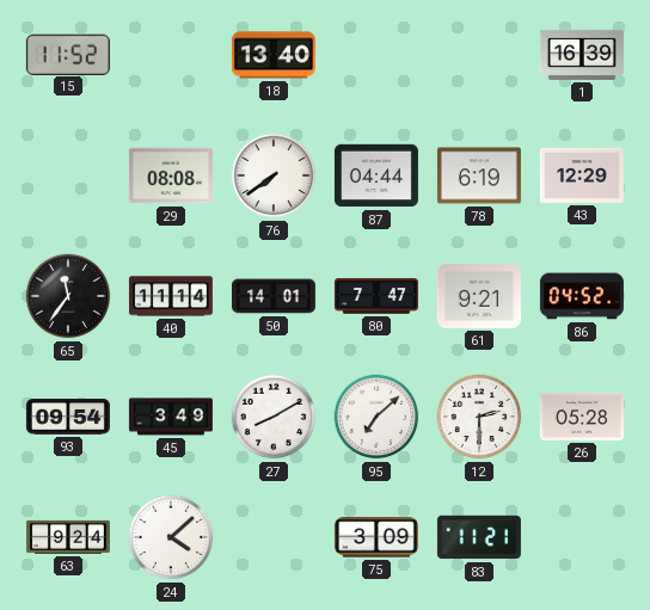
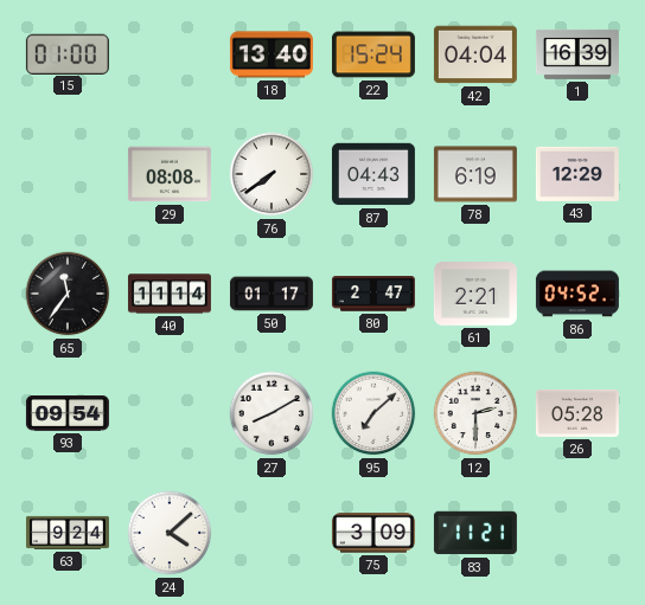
15: 11:52 -> 01:00 (68, 53)
22: none -> 15:24 (373, 54)
42: none -> 04:04 (475, 54)
87: 04:44 -> 04:43 (373, 174)
50: 14:01 -> 01:17 (272, 294)
80: 7:47 -> 2:47 (373, 294)
61: 9:21 -> 2:21 (475, 295)
45: 3:49 -> none (171, 417)
